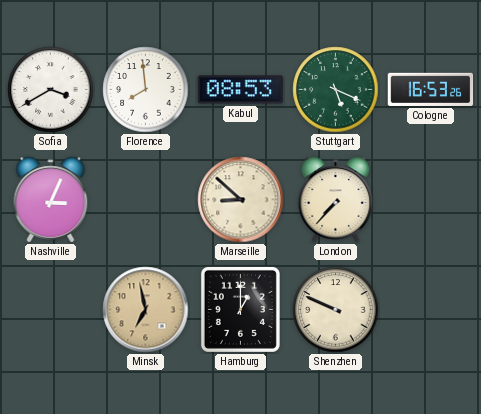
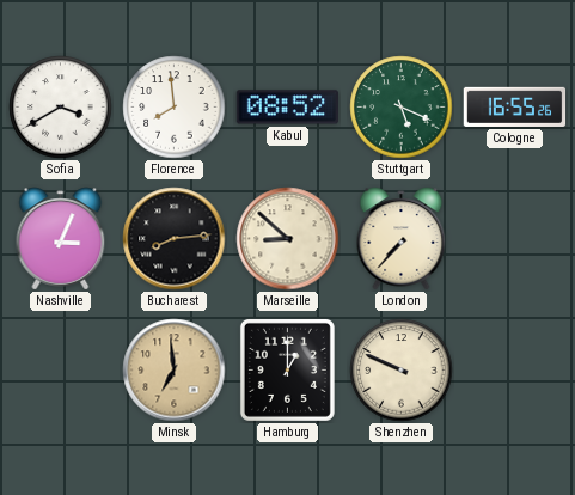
Kabul: 08:53 -> 08:52 (287, 108)
Cologne: 16:53 -> 16:55 (515, 106)
Bucharest: none -> 8:14 (175, 239)
Minsk: 6:58 -> 6:59 (175, 371)
